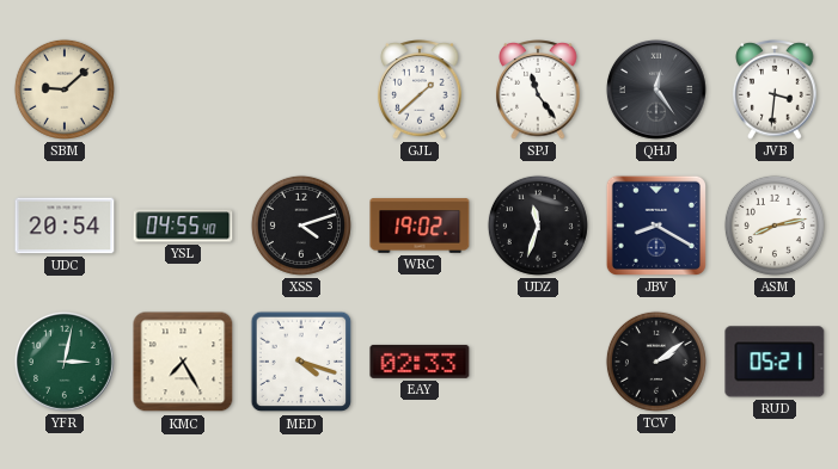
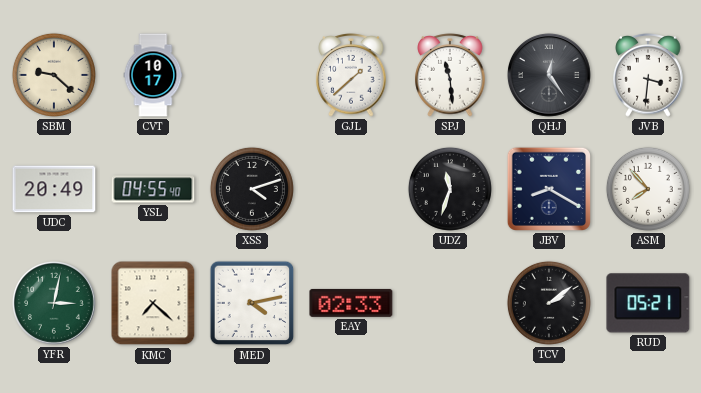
SBM: 9:08 -> 9:22 (54, 75)
CVT: none -> 10:17 (153, 75)
SPJ: 11:24 -> 11:29 (450, 75)
UDC: 20:54 -> 20:49 (54, 189)
WRC: 19:02 -> none (420, 226)
ASM: 8:13 -> 7:53 (648, 189)
KMC: 7:25 -> 7:22 (153, 303)
MED: 4:18 -> 4:13 (252, 303)
